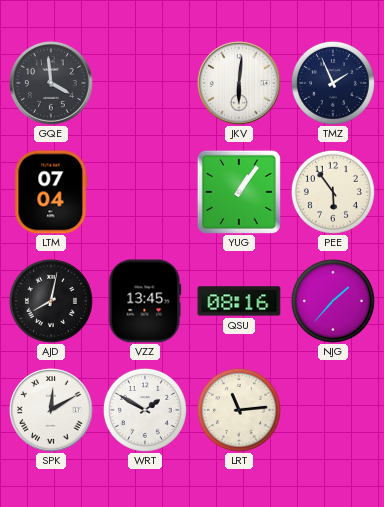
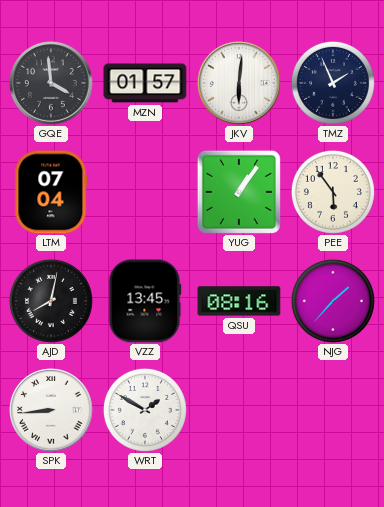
MZN: none -> 01:57 (145, 83)
SPK: 12:10 -> 8:44 (52, 411)
LRT: 11:14 -> none (239, 410)
